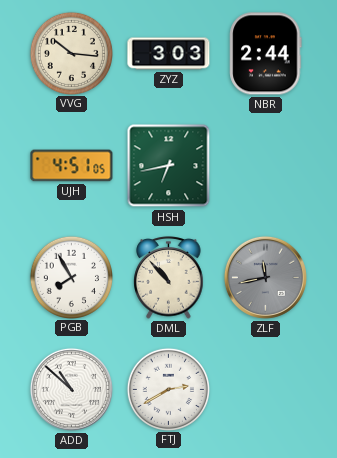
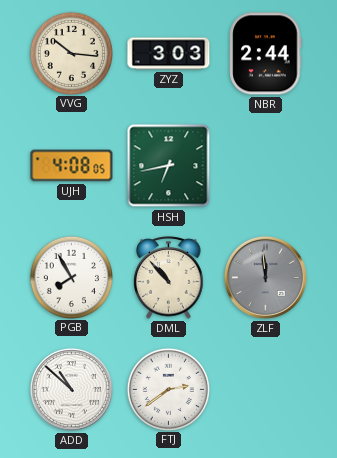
UJH: 4:51 -> 4:08 (72, 166)
ZLF: 11:43 -> 11:59 (265, 277)
FTJ: 2:40 -> 2:39 (168, 389)
